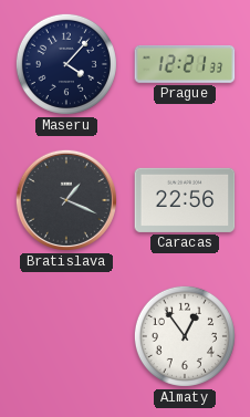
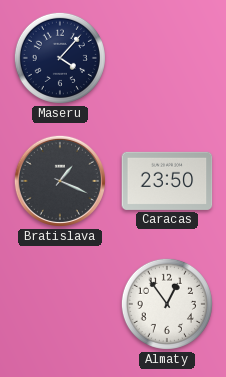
Prague: 12:21 -> none (185, 64)
Caracas: 22:56 -> 23:50 (167, 181)
